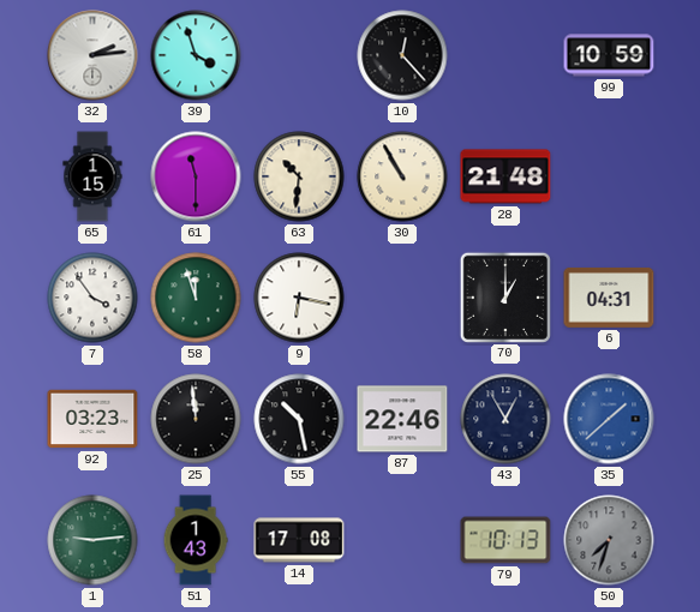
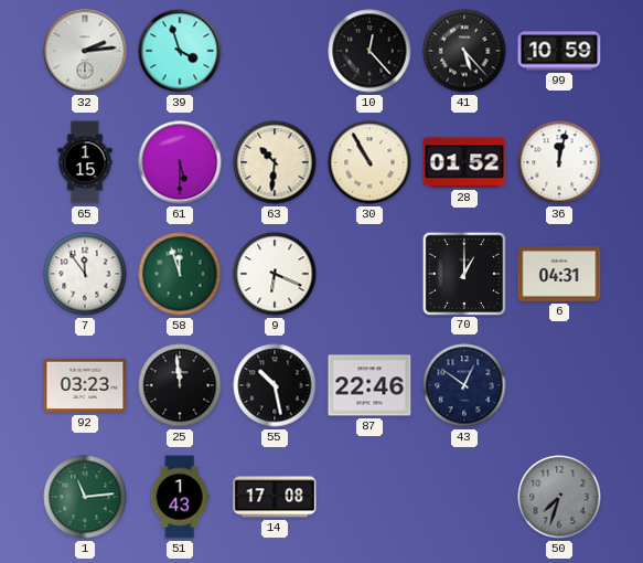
41: none -> 5:23 (464, 51)
61: 11:30 -> 5:30 (180, 162)
28: 21:48 -> 01:52 (464, 162)
36: none -> 12:02 (559, 162)
7: 3:54 -> 11:54 (85, 274)
9: 6:17 -> 6:19 (275, 274)
43: 12:55 -> 12:51 (464, 385)
35: 1:38 -> none (609, 419)
1: 9:14 -> 11:14 (85, 497)
79: 10:13 -> none (505, 540)
